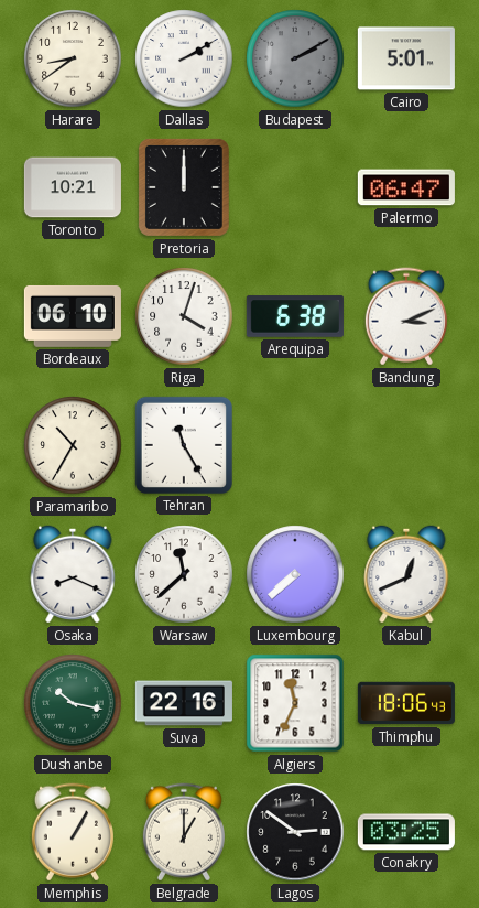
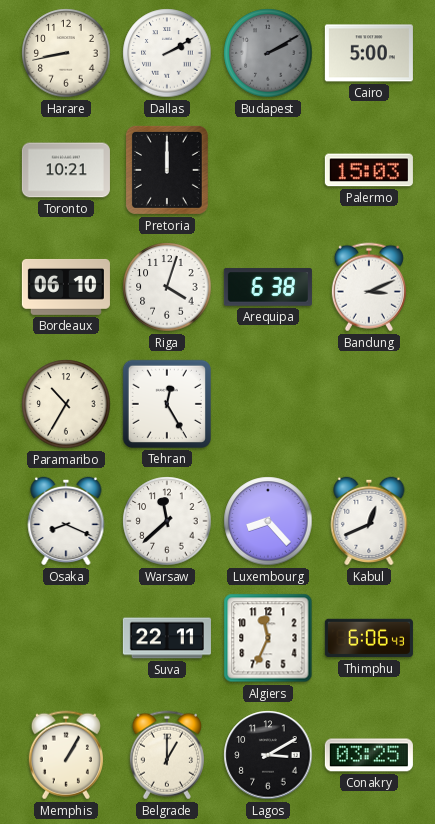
Harare: 8:39 -> 8:43 (66, 53)
Cairo: 5:01 -> 5:00 (369, 53)
Palermo: 06:47 -> 15:03 (369, 170)
Tehran: 11:25 -> 12:25 (167, 404)
Luxembourg: 7:38 -> 8:23 (268, 521)
Dushanbe: 10:17 -> none (73, 703)
Suva: 22:16 -> 22:11 (167, 638)
Thimphu: 18:06 -> 6:06 (369, 638)
Lagos: 2:51 -> 3:10 (268, 755)
